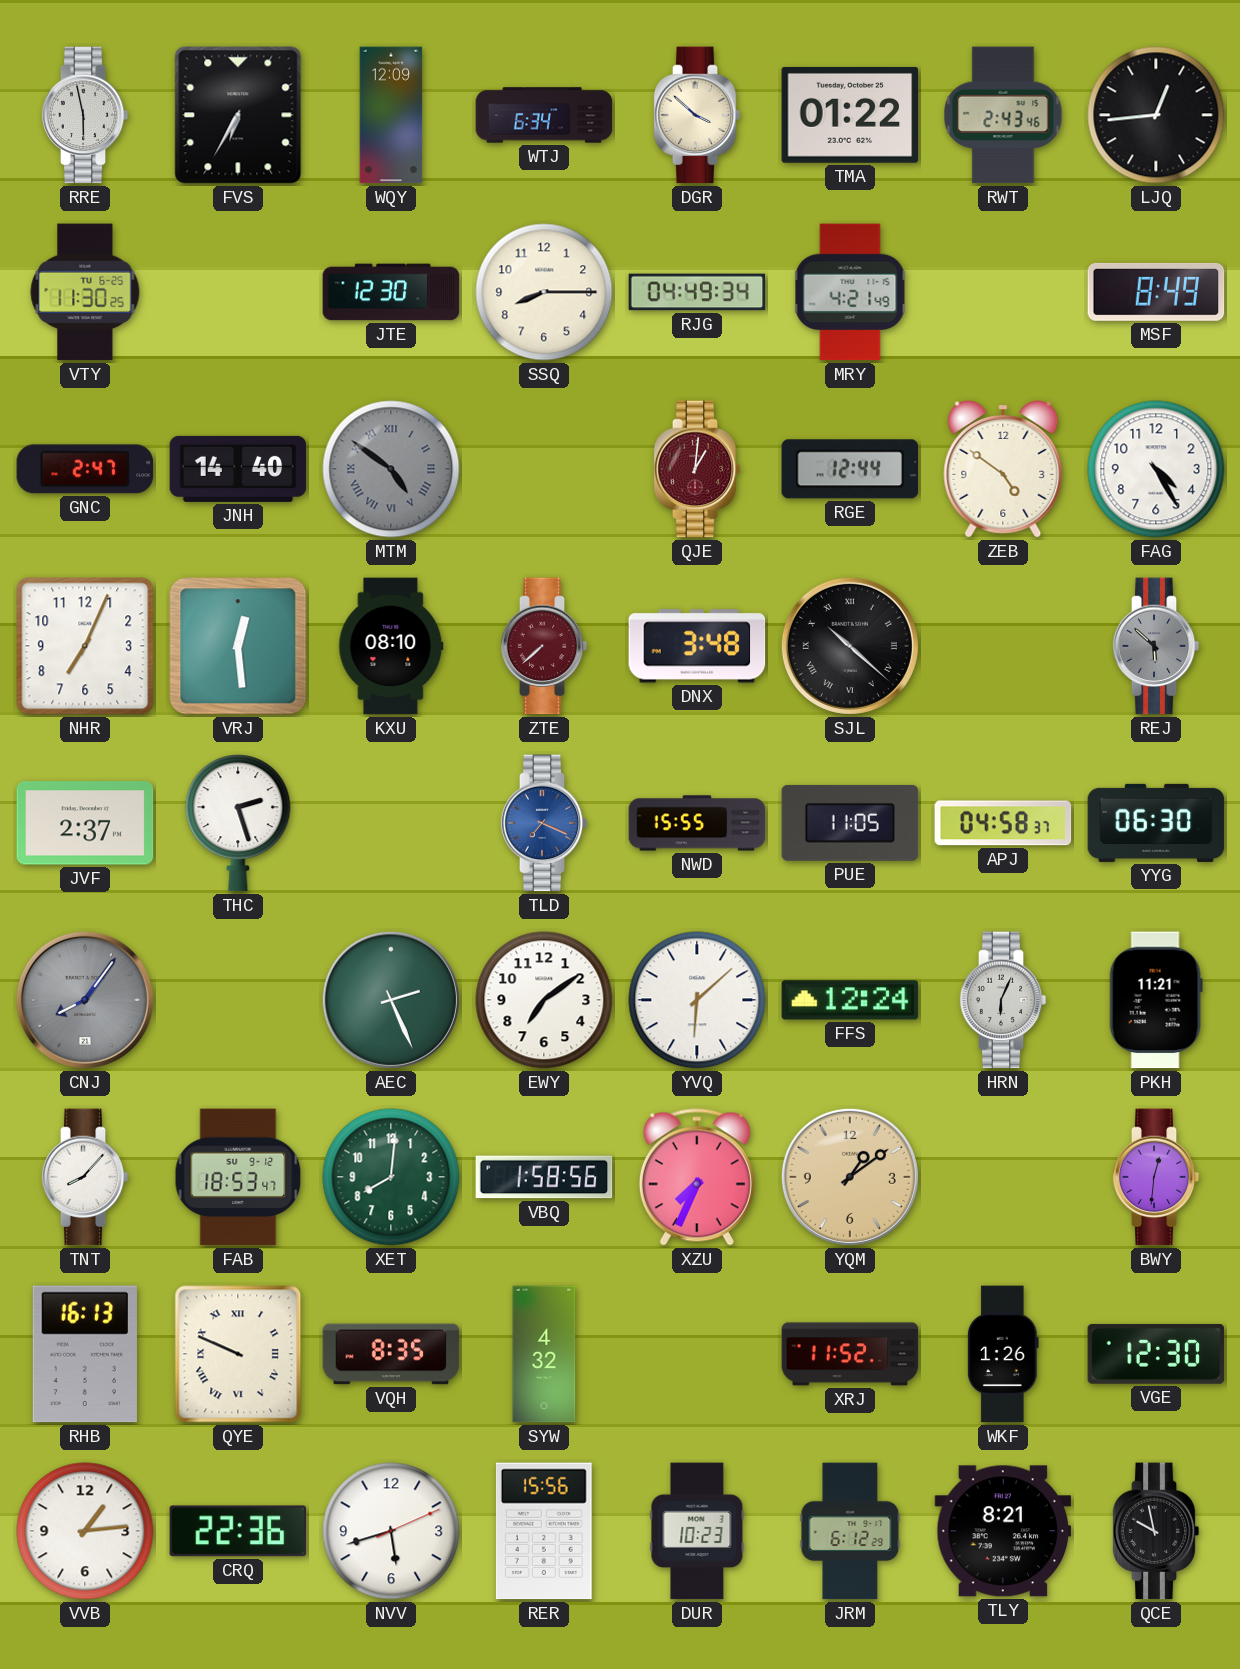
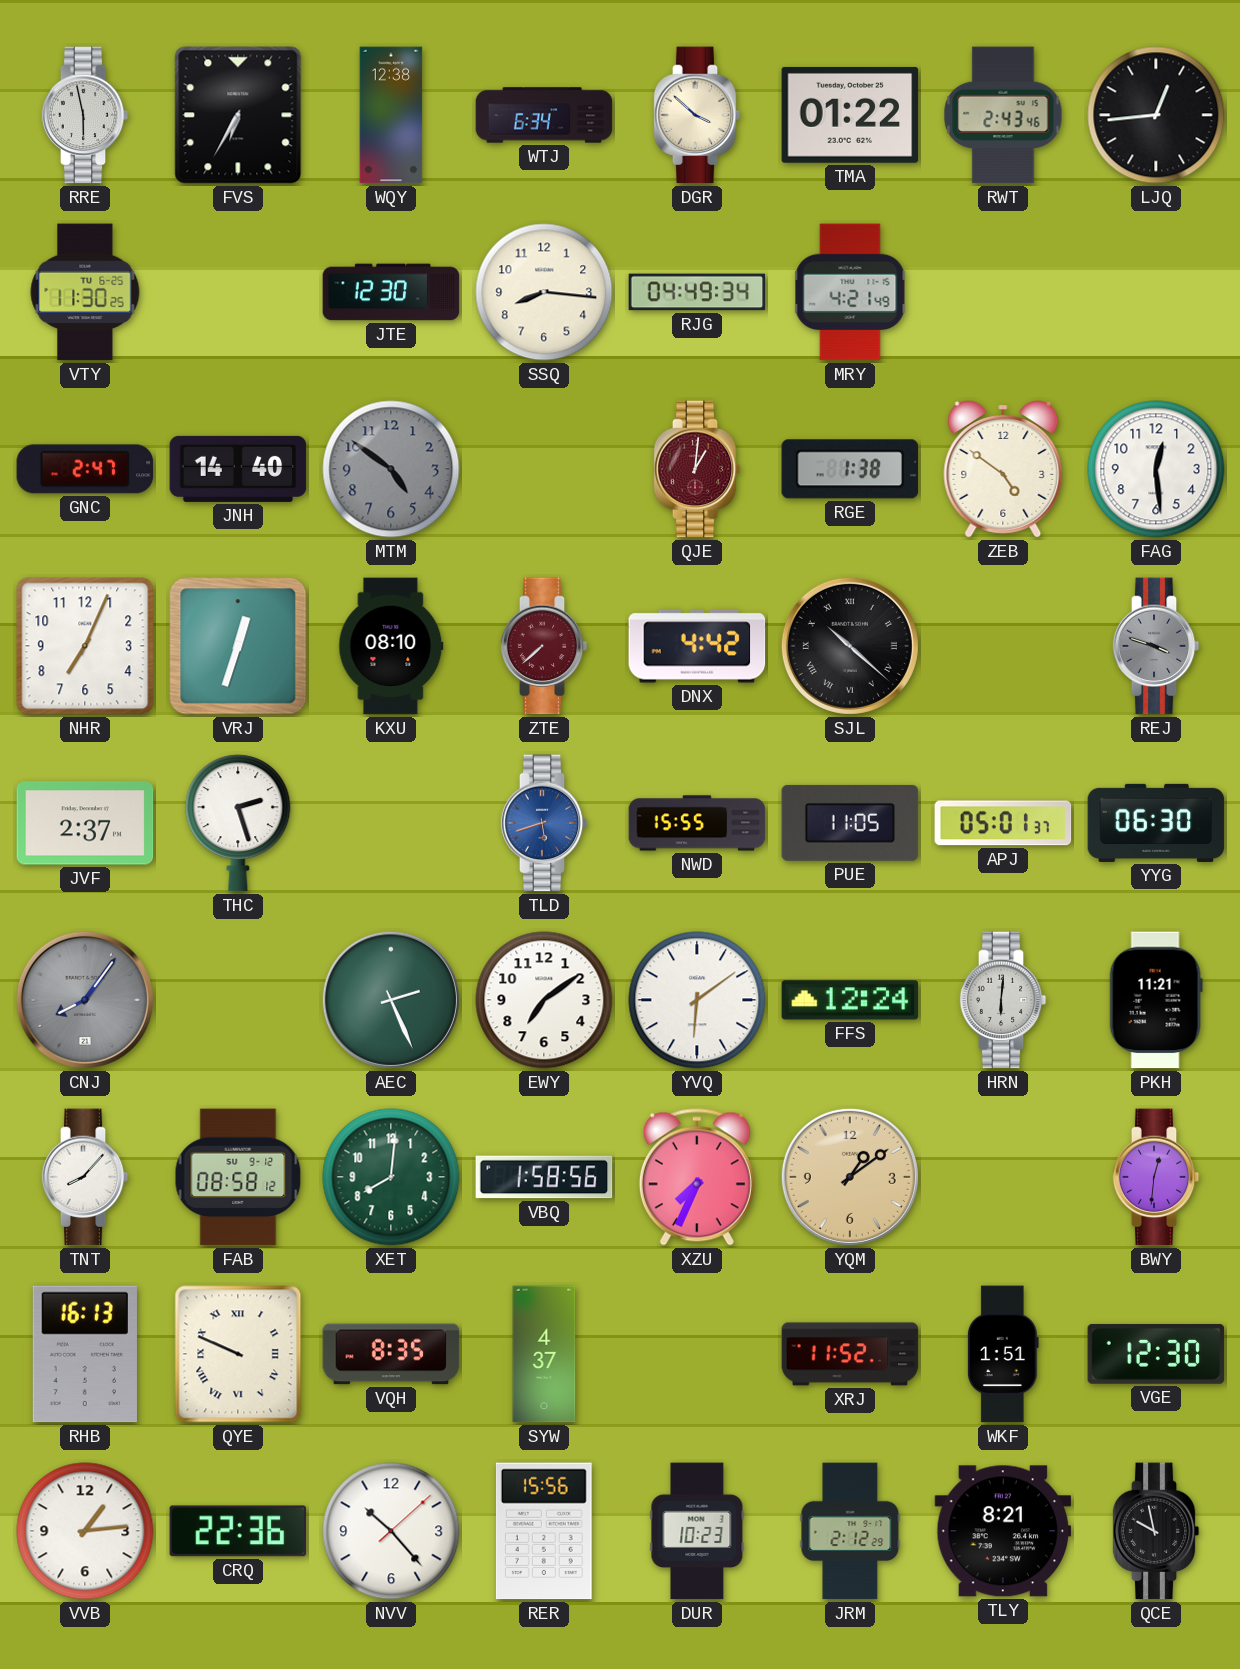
WQY: 12:09 -> 12:38 (391, 115)
SSQ: 8:15 -> 8:16 (544, 292)
MSF: 8:49 -> none (1156, 292)
MTM numerals: Roman -> Arabic (391, 469)
RGE: 12:44 -> 1:38 (850, 469)
FAG: 4:25 -> 12:29 (1156, 469)
VRJ: 12:29 -> 12:33 (238, 646)
DNX: 3:48 -> 4:42 (697, 646)
REJ: 5:52 -> 3:48 (1156, 646)
TLD: 7:19 -> 5:42 (544, 823)
APJ: 04:58 -> 05:01 (1003, 823)
YVQ: 6:08 -> 6:09 (697, 1000)
HRN: 6:04 -> 6:01 (1003, 1000)
FAB: 18:53 -> 08:58 (238, 1177)
SYW: 4:32 -> 4:37 (544, 1354)
WKF: 1:26 -> 1:51 (1003, 1354)
NVV: 5:42 -> 10:23 (391, 1531)
JRM: 6:12 -> 2:12 (850, 1531)
